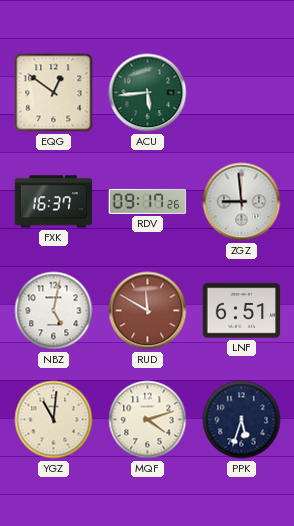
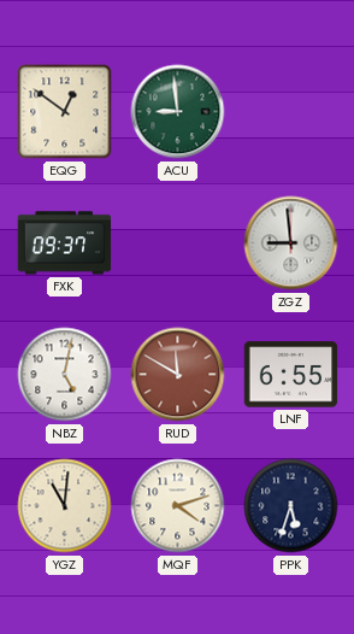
ACU: 5:44 -> 8:59 (178, 112)
FXK: 16:37 -> 09:37 (65, 243)
RDV: 09:17 -> none (148, 201)
LNF: 6:51 -> 6:55 (291, 375)
